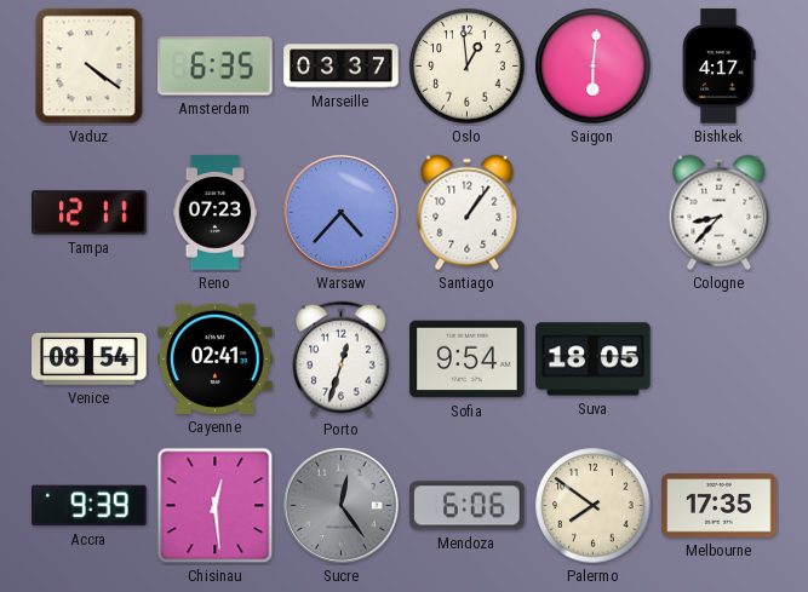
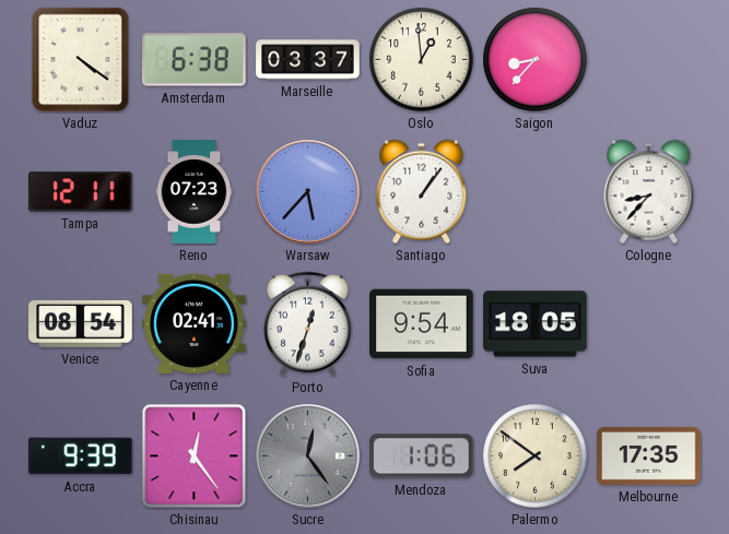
Amsterdam: 6:35 -> 6:38 (195, 60)
Saigon: 6:01 -> 8:37 (536, 60)
Bishkek: 4:17 -> none (720, 67)
Warsaw: 4:37 -> 5:37 (308, 192)
Chisinau: 12:29 -> 12:24 (195, 456)
Mendoza: 6:06 -> 1:06 (422, 456)
